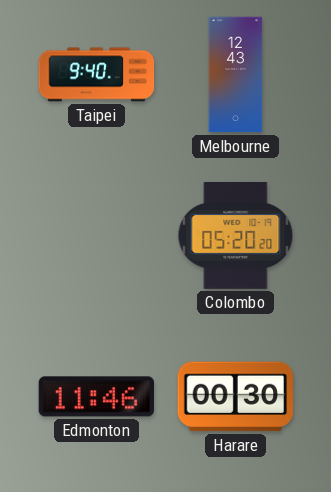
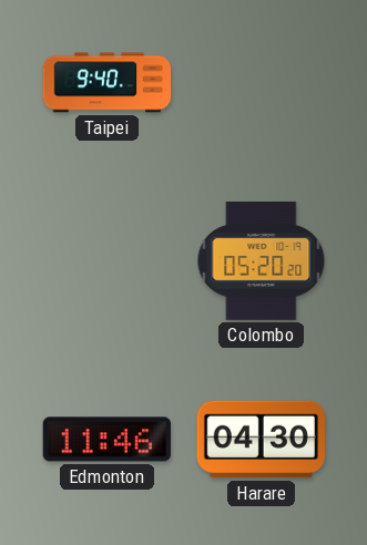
Melbourne: 12:43 -> none (236, 75)
Harare: 00:30 -> 04:30 (262, 440)
